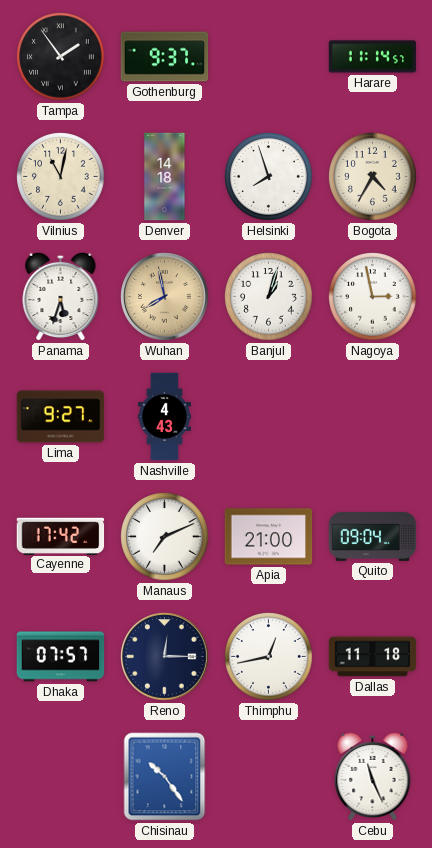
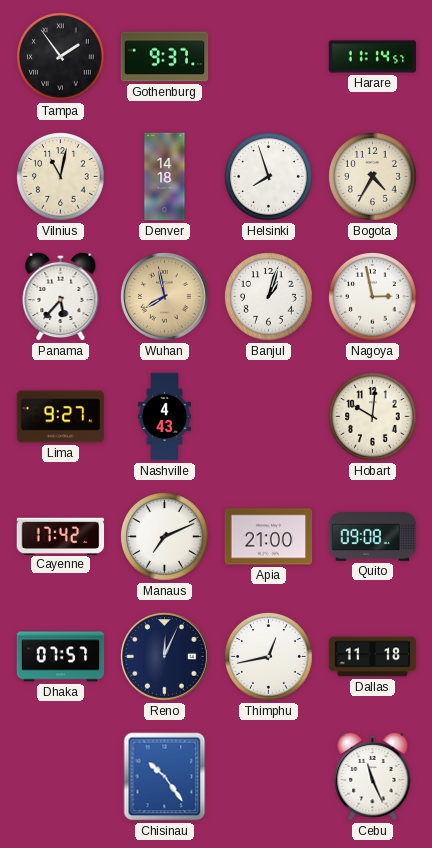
Panama: 5:33 -> 5:37 (61, 296)
Hobart: none -> 10:01 (373, 417)
Quito: 09:04 -> 09:08 (373, 536)
Reno: 12:15 -> 12:04 (165, 657)
